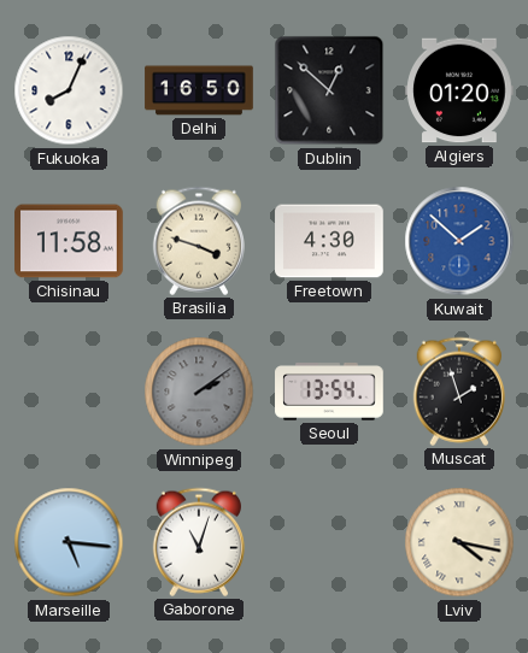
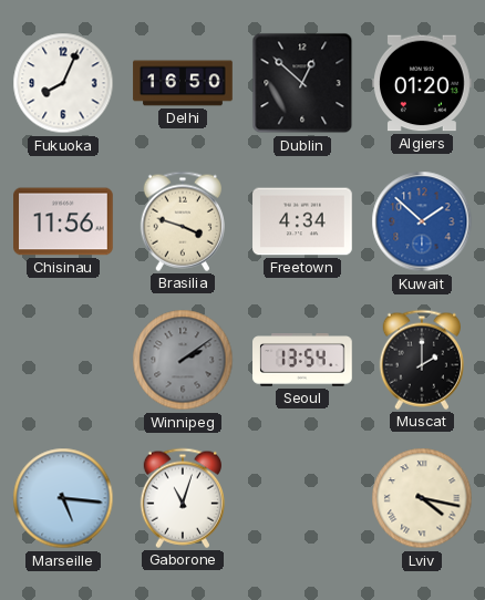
Chisinau: 11:58 -> 11:56 (63, 221)
Freetown: 4:30 -> 4:34 (302, 221)
Muscat: 1:57 -> 2:00 (421, 360)
